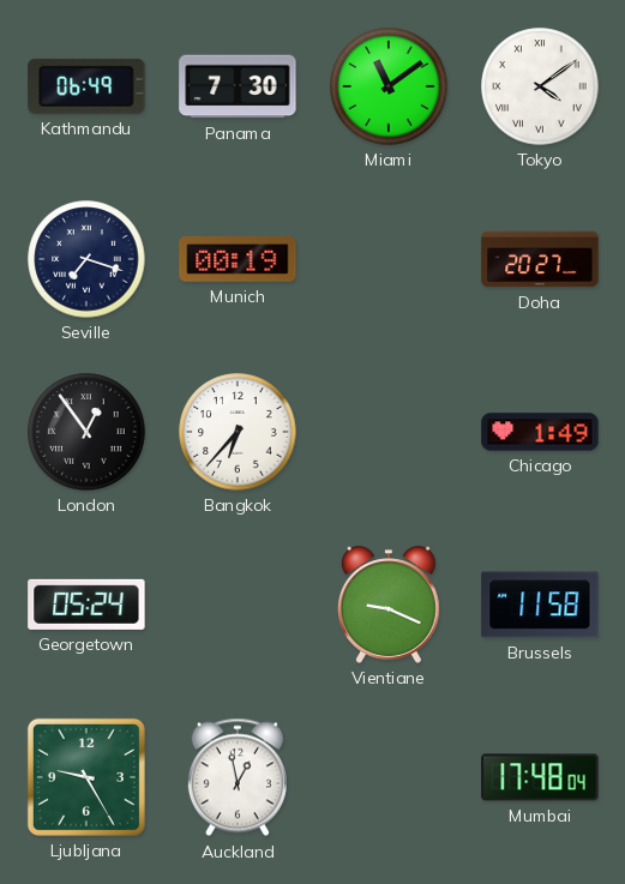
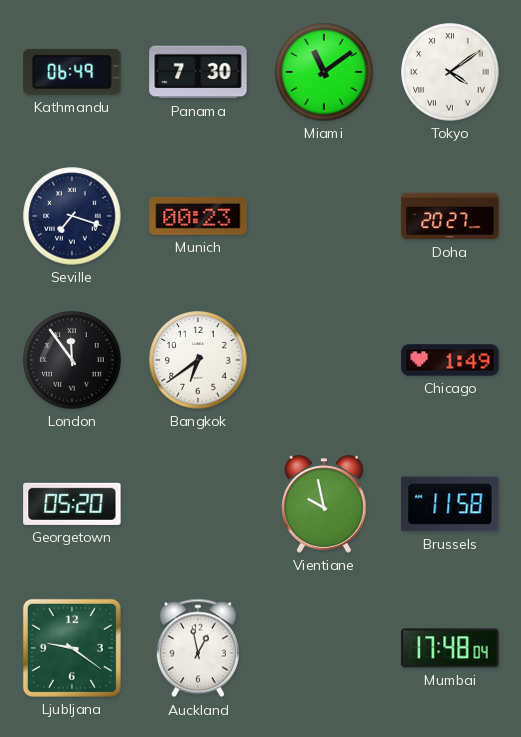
Munich: 00:19 -> 00:23 (198, 216)
London: 12:54 -> 11:54 (72, 360)
Bangkok: 6:37 -> 6:39 (198, 360)
Georgetown: 05:24 -> 05:20 (72, 504)
Vientiane: 9:19 -> 9:58 (325, 504)
Ljubljana: 9:25 -> 9:21 (72, 648)
